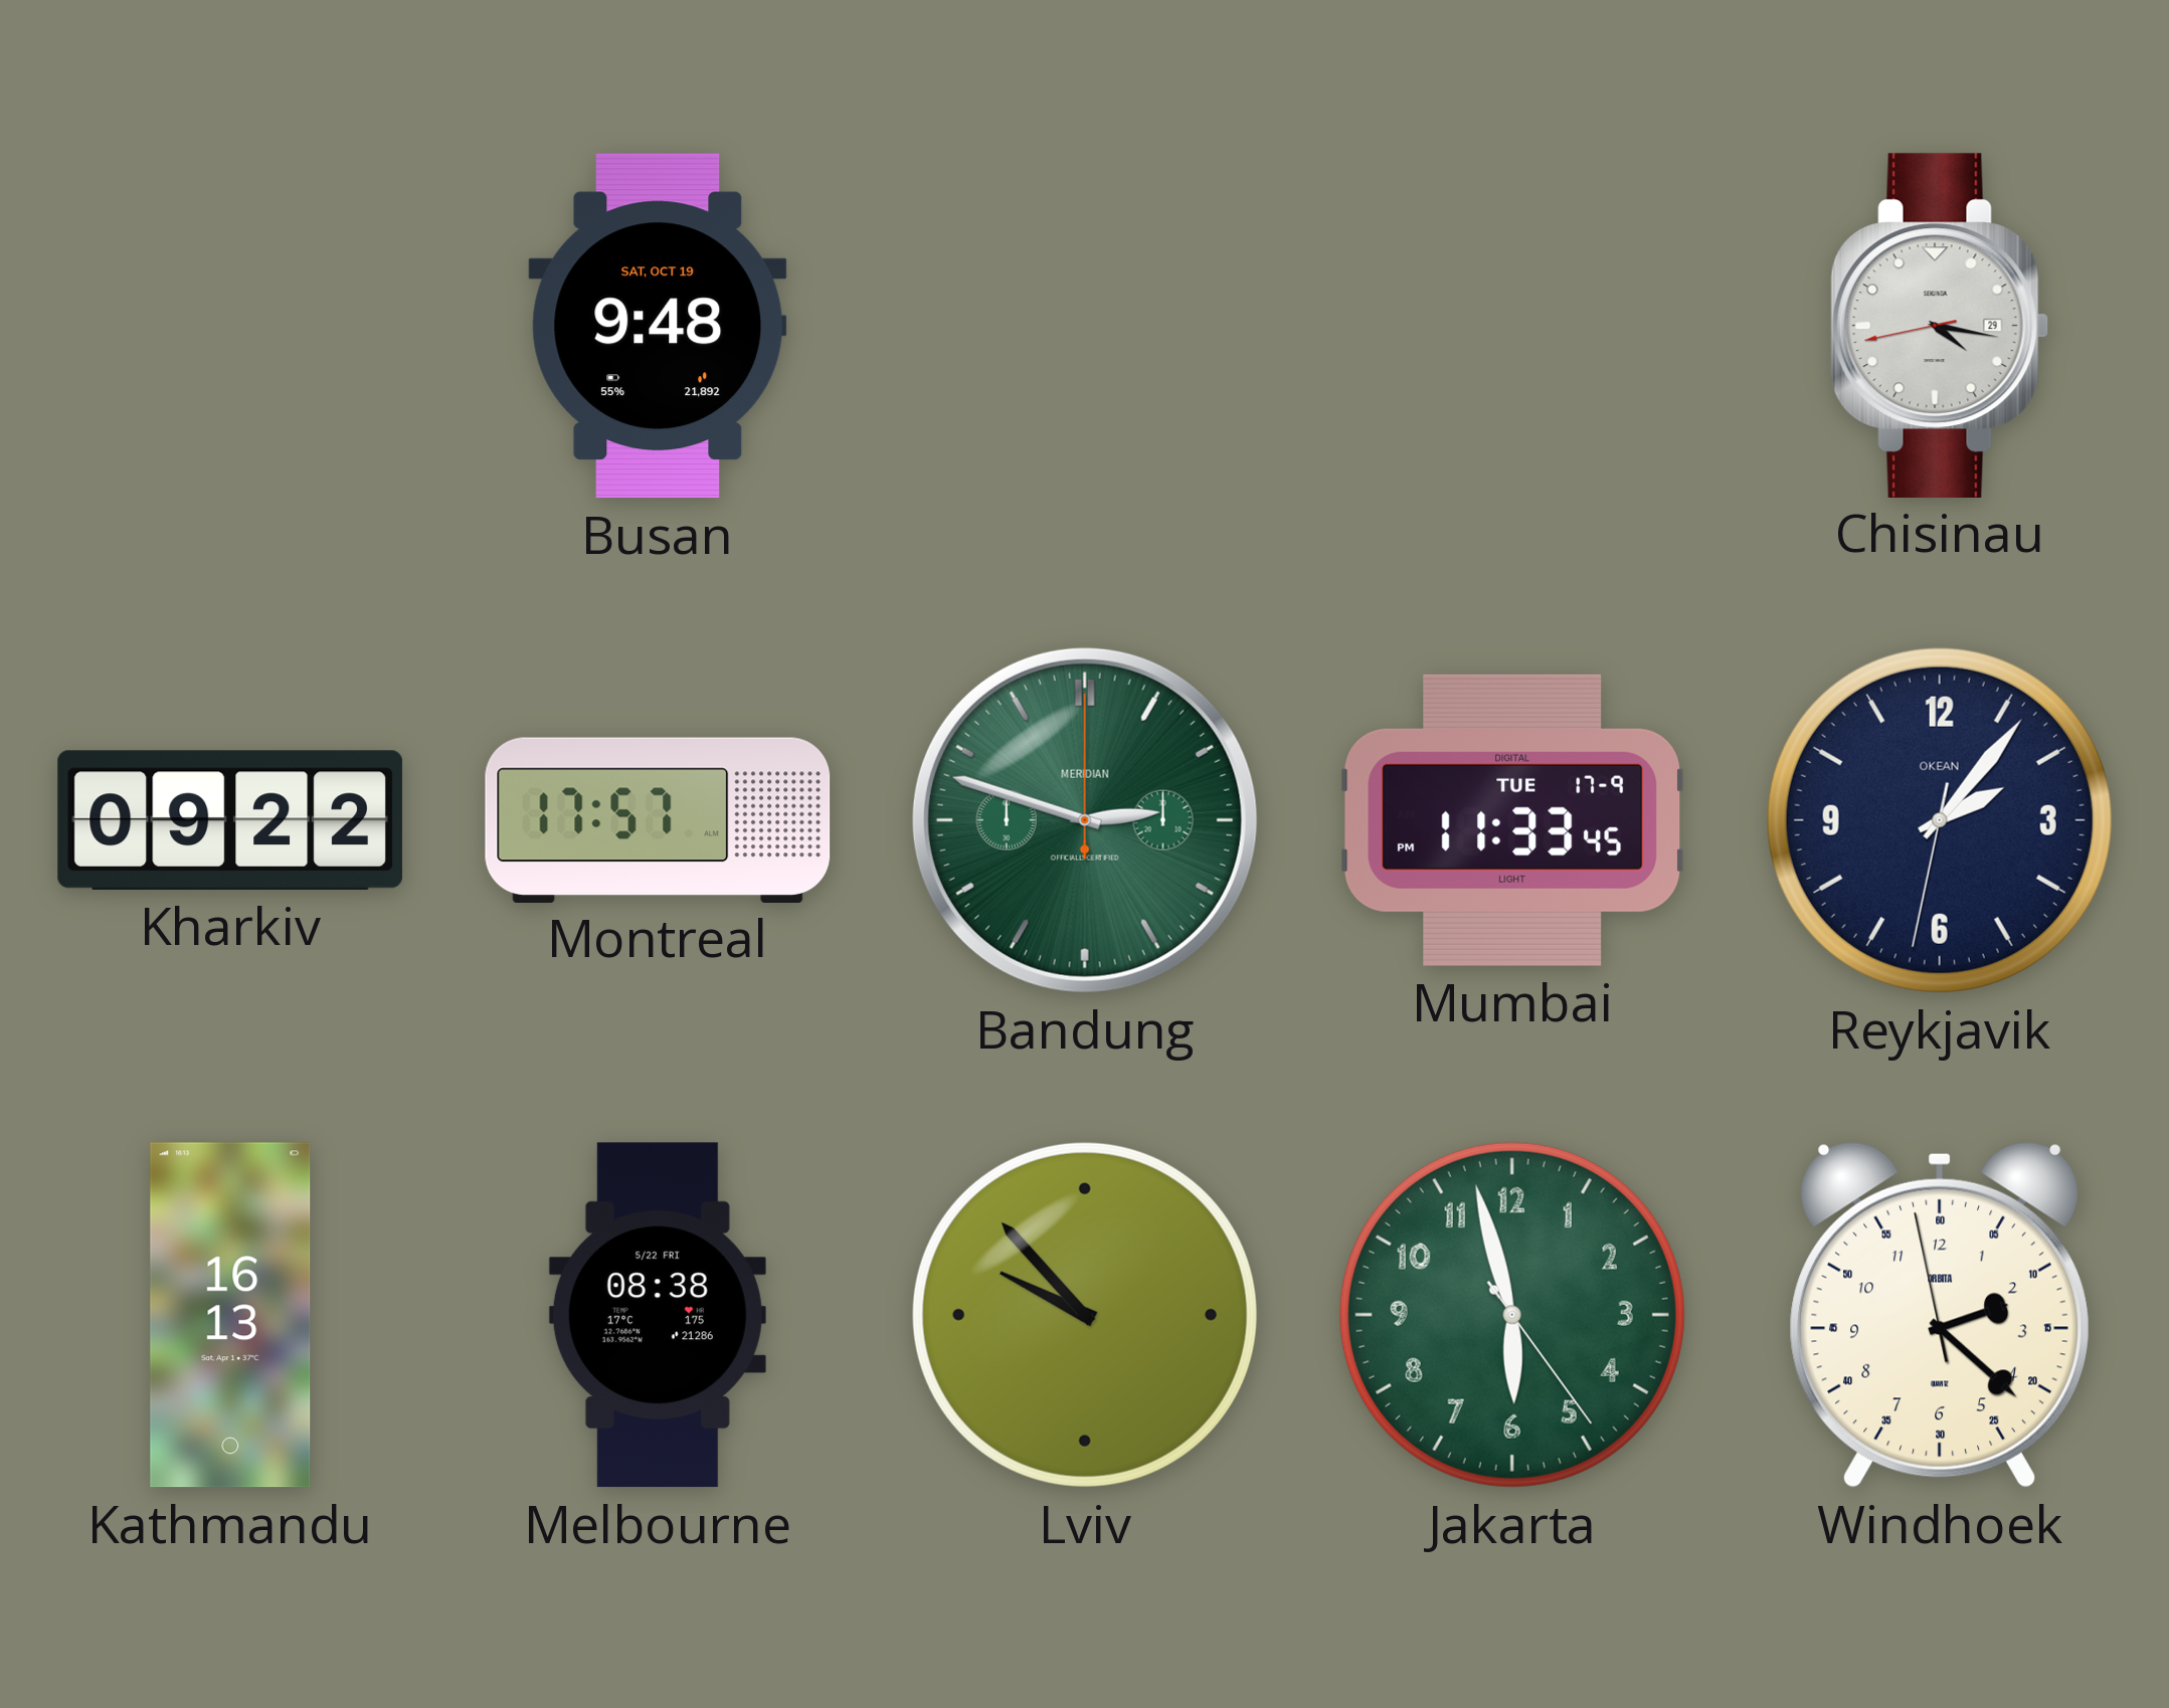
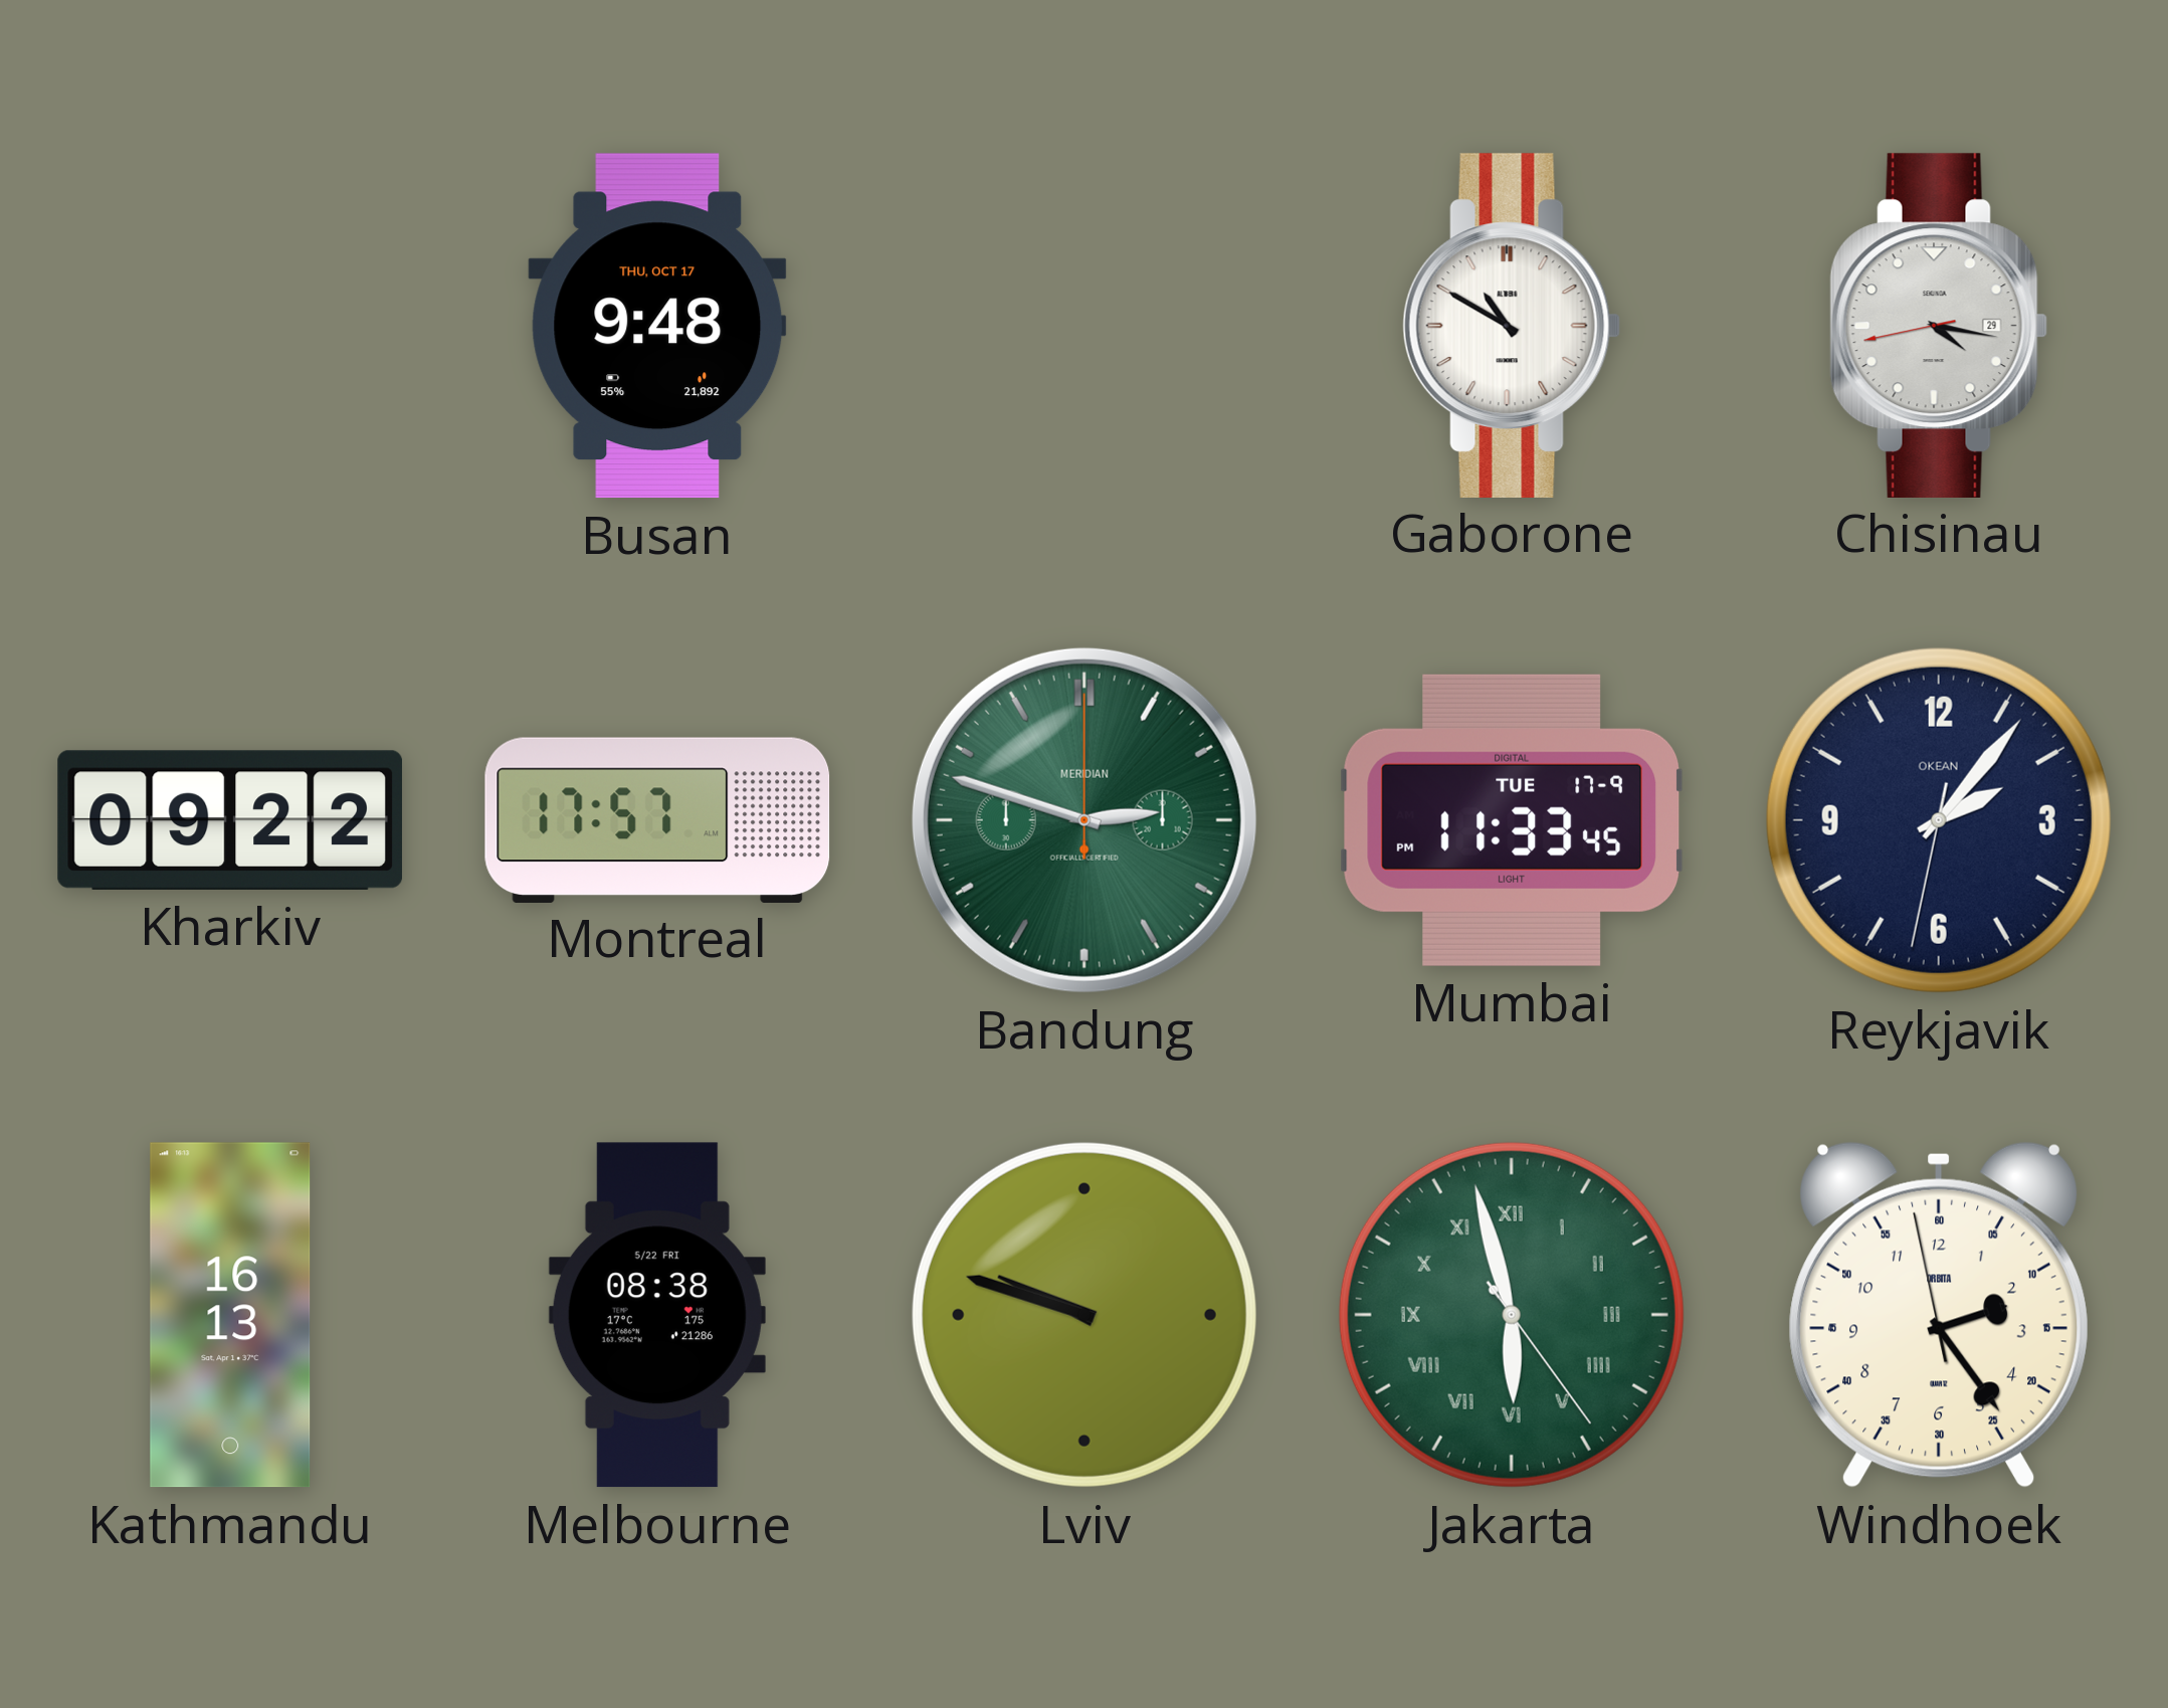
Busan date: SAT, OCT 19 -> THU, OCT 17 (657, 326)
Gaborone: none -> 10:50 (1512, 325)
Lviv: 9:53 -> 9:48 (1085, 1315)
Jakarta numerals: Arabic -> Roman (1512, 1315)
Windhoek: 2:21 -> 2:23 (1939, 1315)
